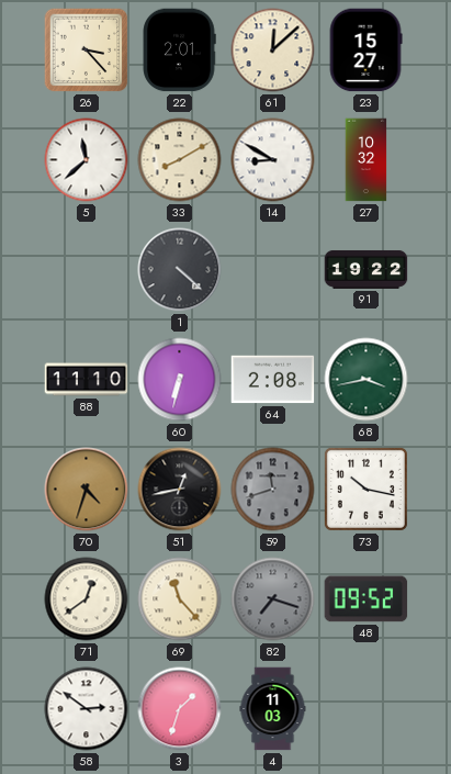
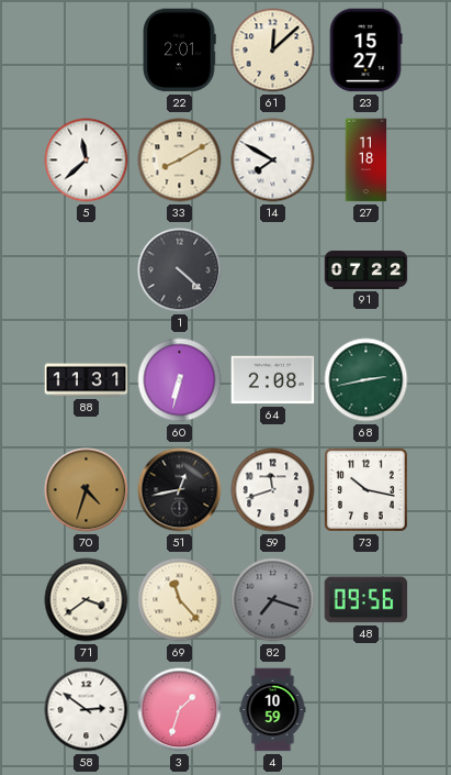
26: 3:23 -> none (87, 51)
14: 8:50 -> 7:50 (273, 160)
27: 10:32 -> 11:18 (367, 160)
91: 19:22 -> 07:22 (367, 269)
88: 11:10 -> 11:31 (87, 380)
68: 3:43 -> 2:43 (367, 380)
59 dial: grey -> white (273, 490)
71: 12:39 -> 3:39 (87, 600)
48: 09:52 -> 09:56 (367, 600)
4: 11:03 -> 10:59 (273, 710)
